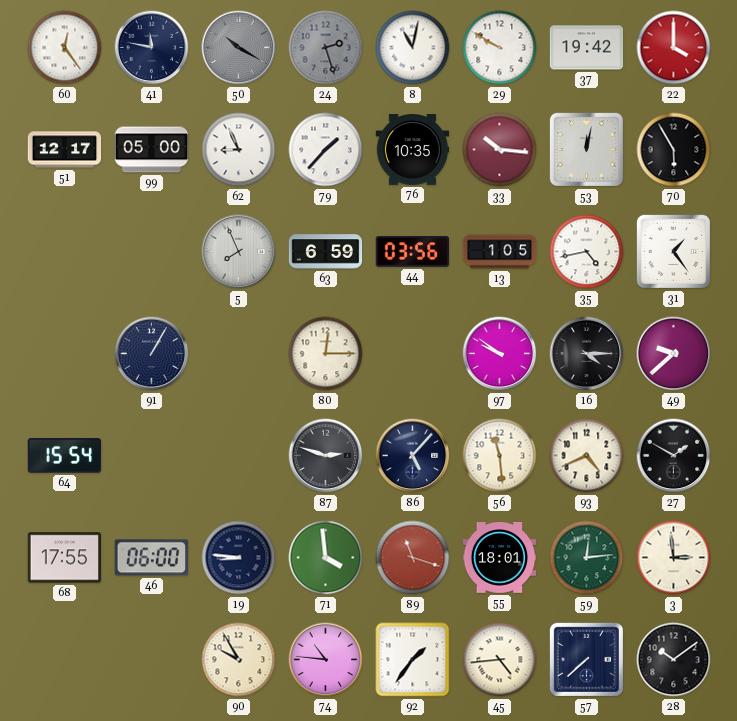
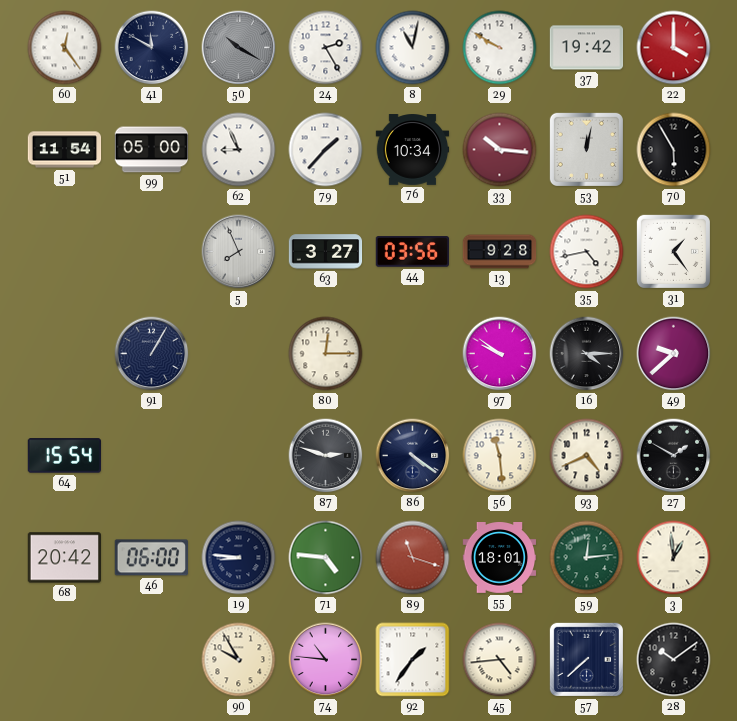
41: 11:47 -> 11:50 (152, 48)
24: 2:27 -> 2:25 (326, 48)
24 dial: grey -> white (326, 48)
51: 12:17 -> 11:54 (65, 150)
76: 10:35 -> 10:34 (413, 150)
63: 6:59 -> 3:27 (326, 252)
13: 1:05 -> 9:28 (500, 252)
86: 5:07 -> 4:21 (413, 456)
68: 17:55 -> 20:42 (64, 558)
71: 3:59 -> 4:46 (326, 558)
3: 2:59 -> 12:59 (674, 558)
